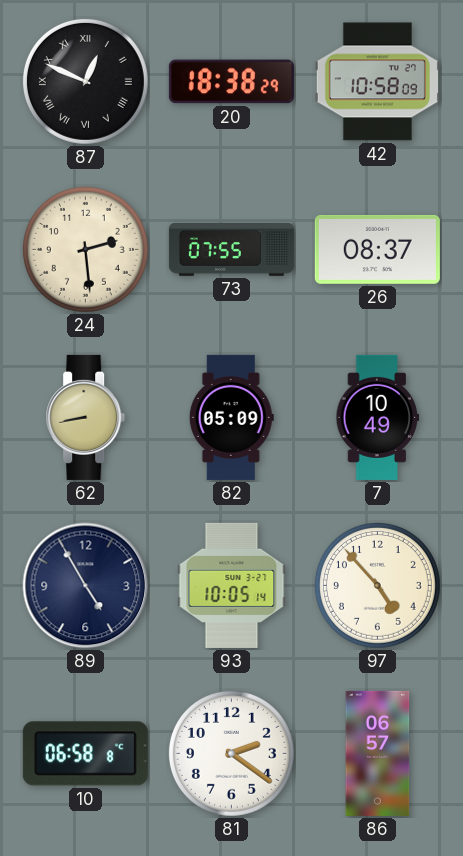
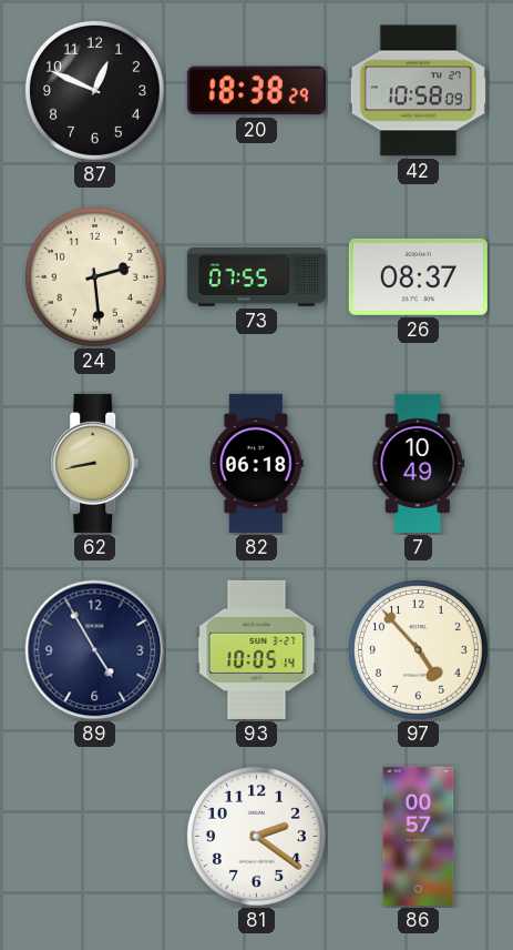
87 numerals: Roman -> Arabic (94, 90)
82: 05:09 -> 06:18 (256, 463)
10: 06:58 -> none (85, 754)
86: 06:57 -> 00:57 (419, 836)
